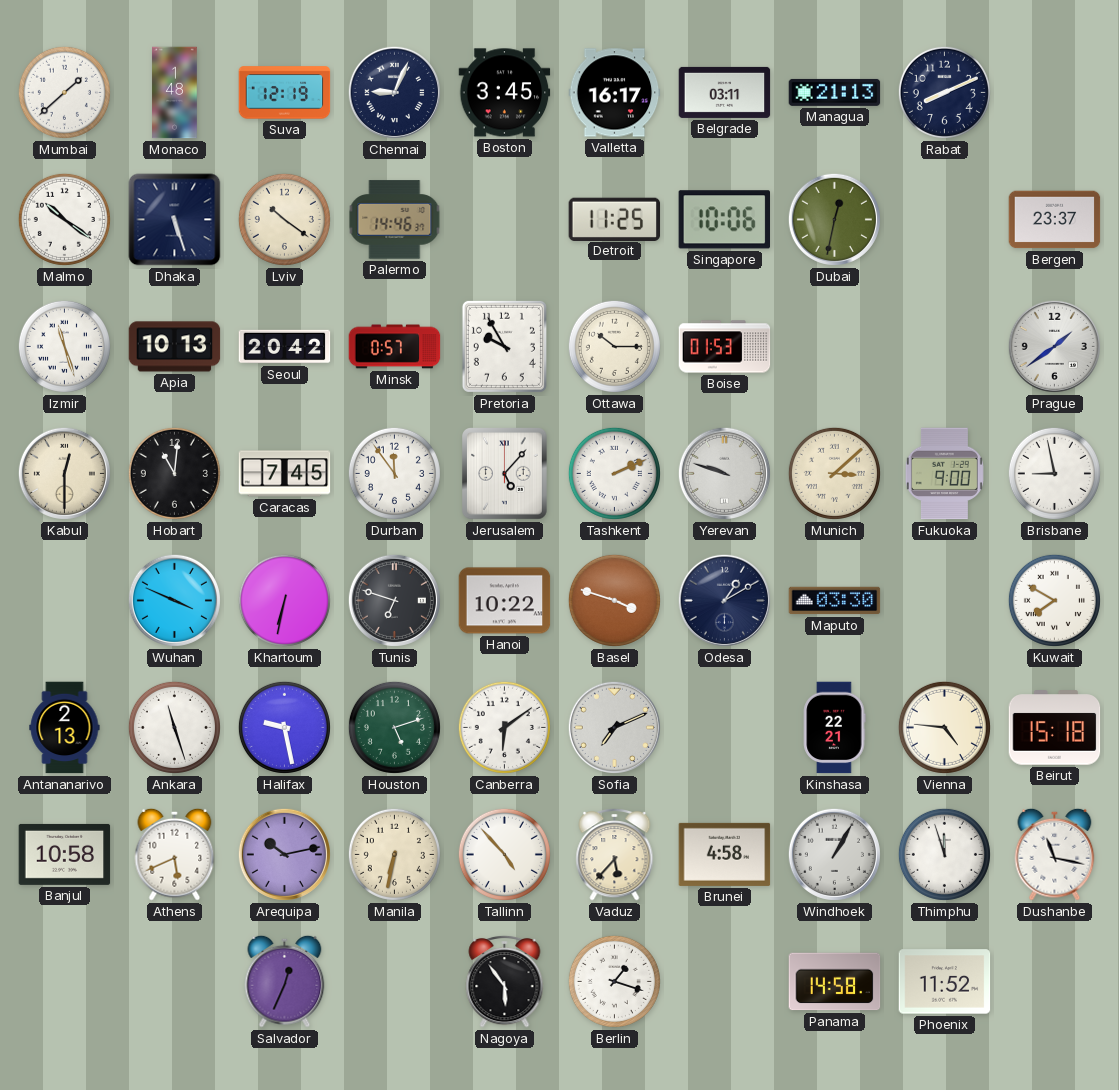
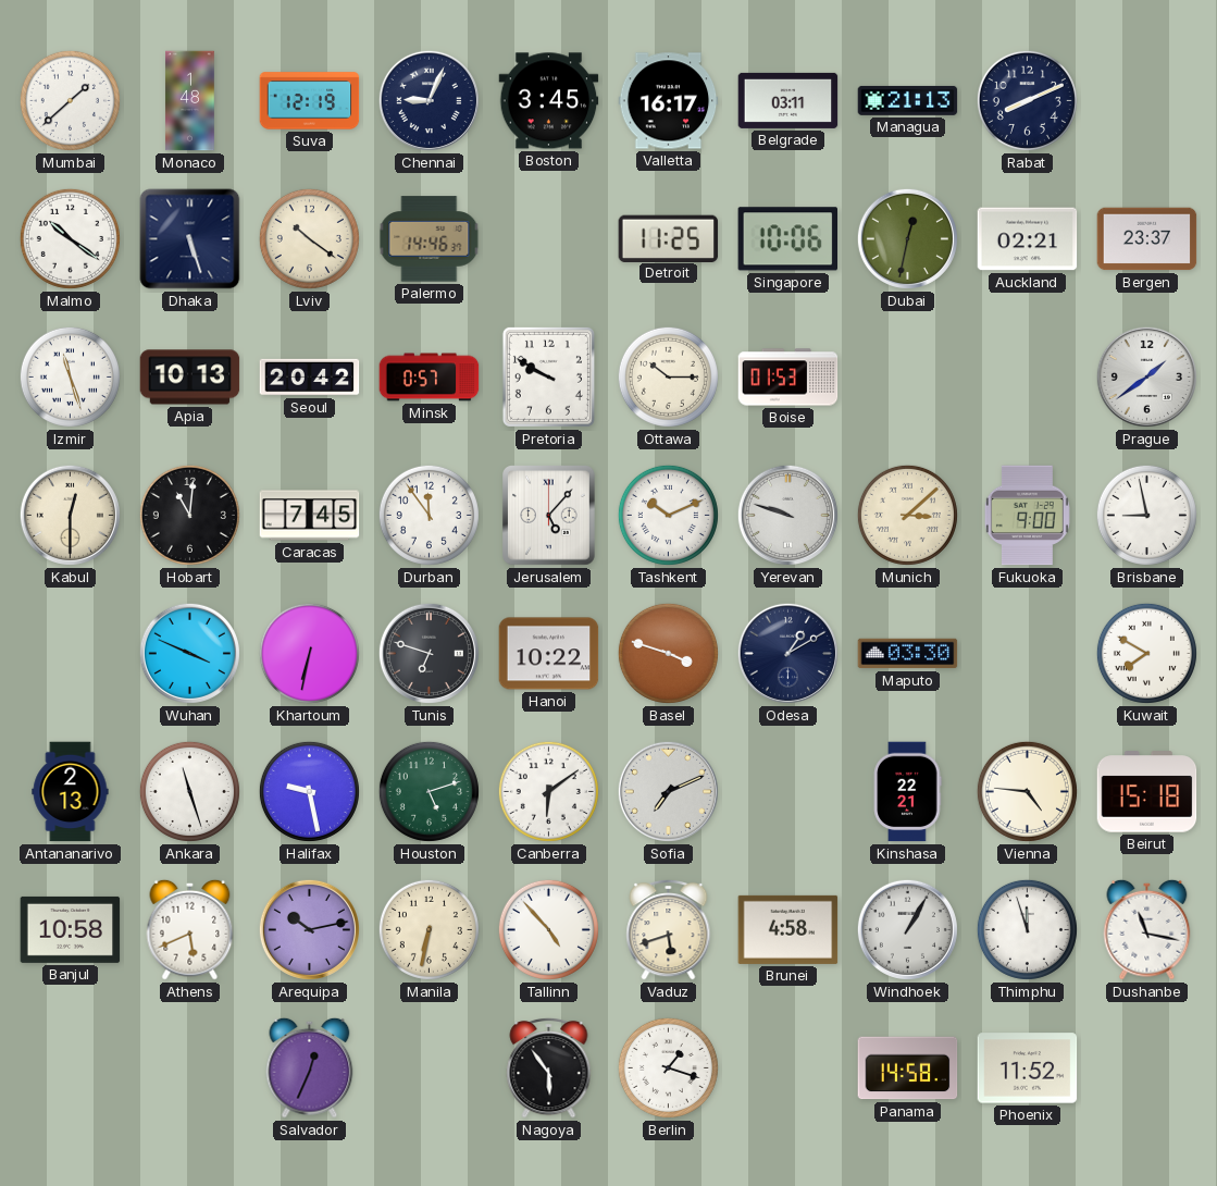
Auckland: none -> 02:21 (1028, 239)
Pretoria: 9:55 -> 9:50 (548, 376)
Tashkent: 2:11 -> 10:11 (668, 515)
Vaduz: 5:37 -> 5:42 (669, 929)
